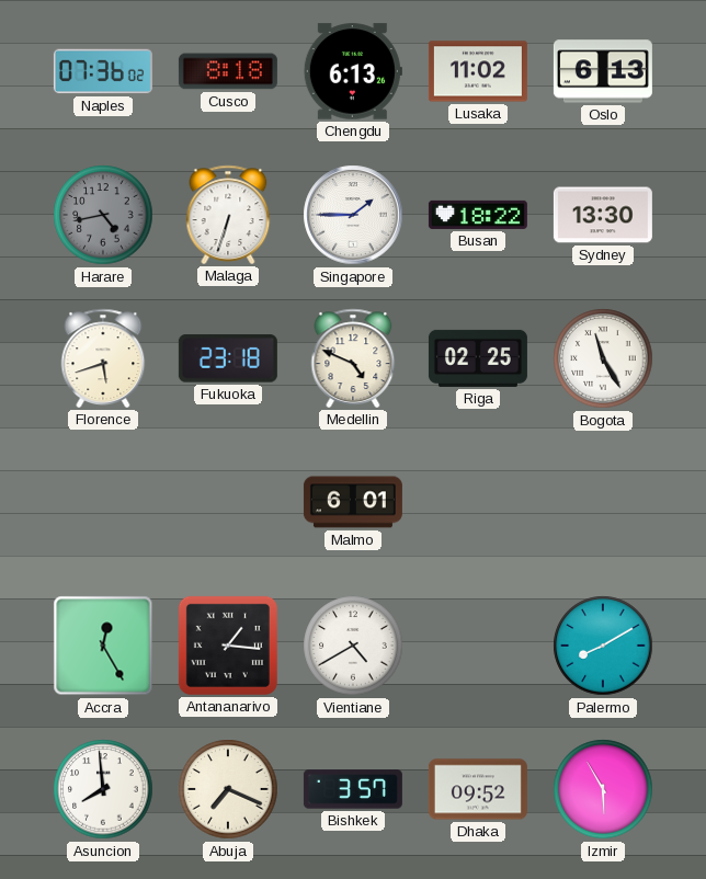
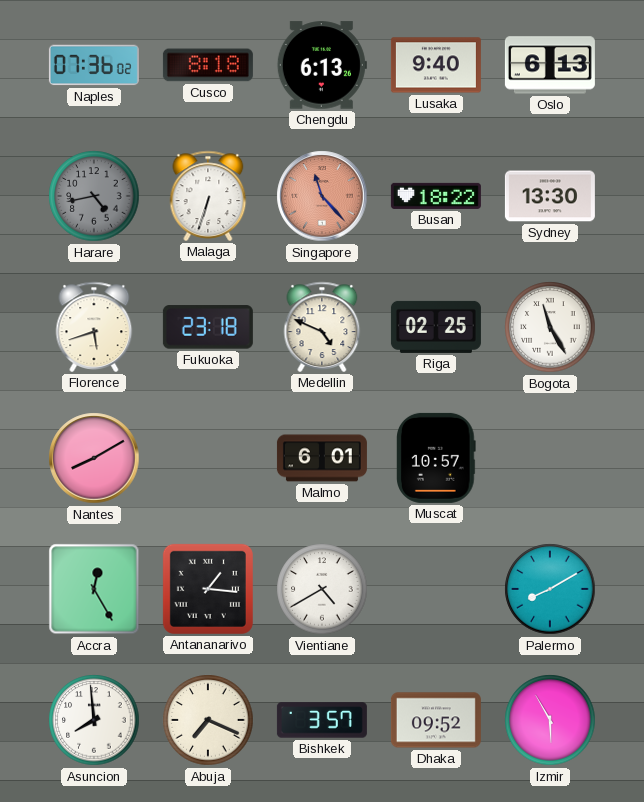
Lusaka: 11:02 -> 9:40 (436, 65)
Singapore: 1:45 -> 11:23 (322, 196)
Singapore dial: white -> salmon (322, 196)
Nantes: none -> 8:10 (94, 458)
Muscat: none -> 10:57 (437, 458)
